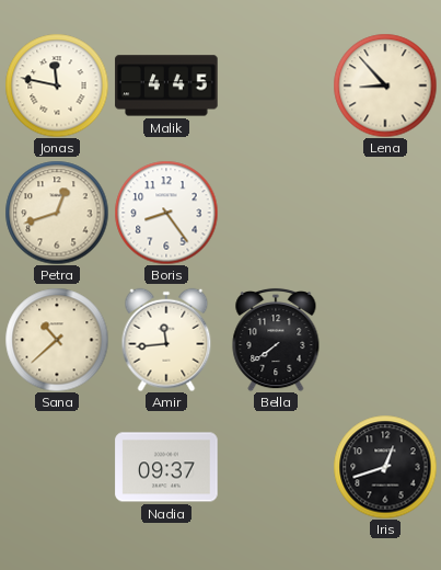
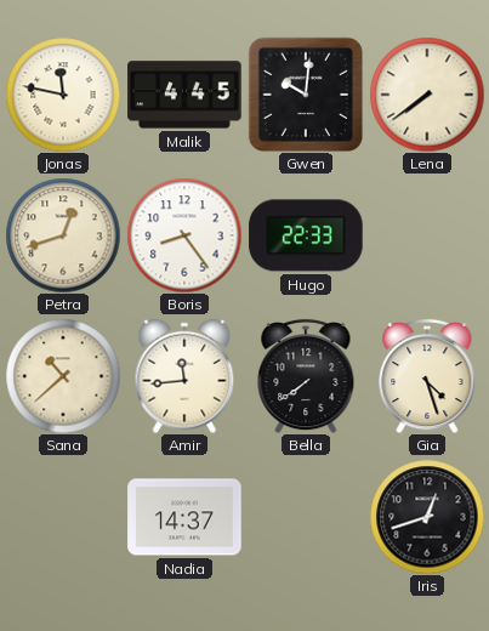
Gwen: none -> 10:01 (305, 93)
Lena: 8:53 -> 7:39 (427, 95)
Hugo: none -> 22:33 (306, 235)
Gia: none -> 4:27 (427, 376)
Nadia: 09:37 -> 14:37 (184, 517)
